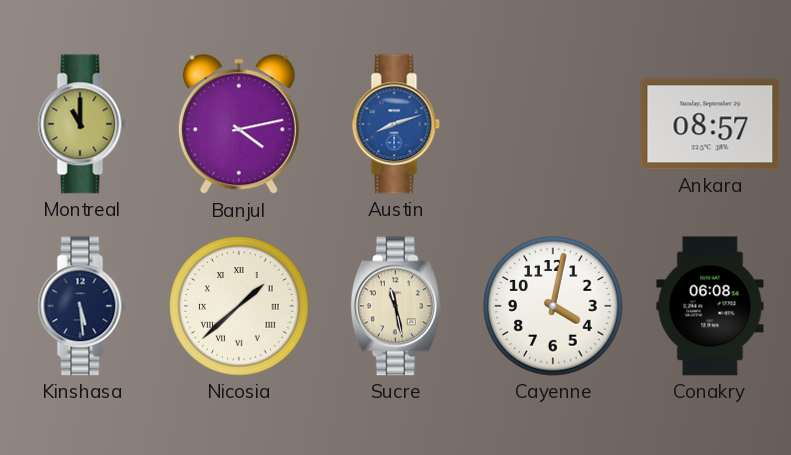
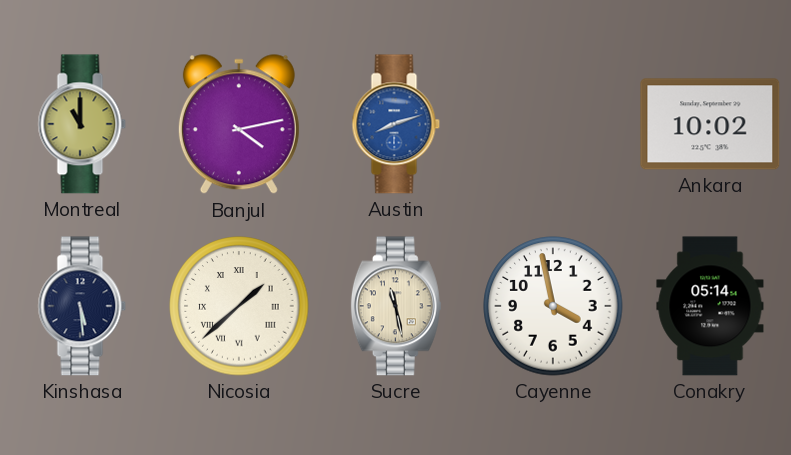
Ankara: 08:57 -> 10:02 (710, 124)
Cayenne: 4:02 -> 3:58 (553, 306)
Conakry: 06:08 -> 05:14 (710, 306)
